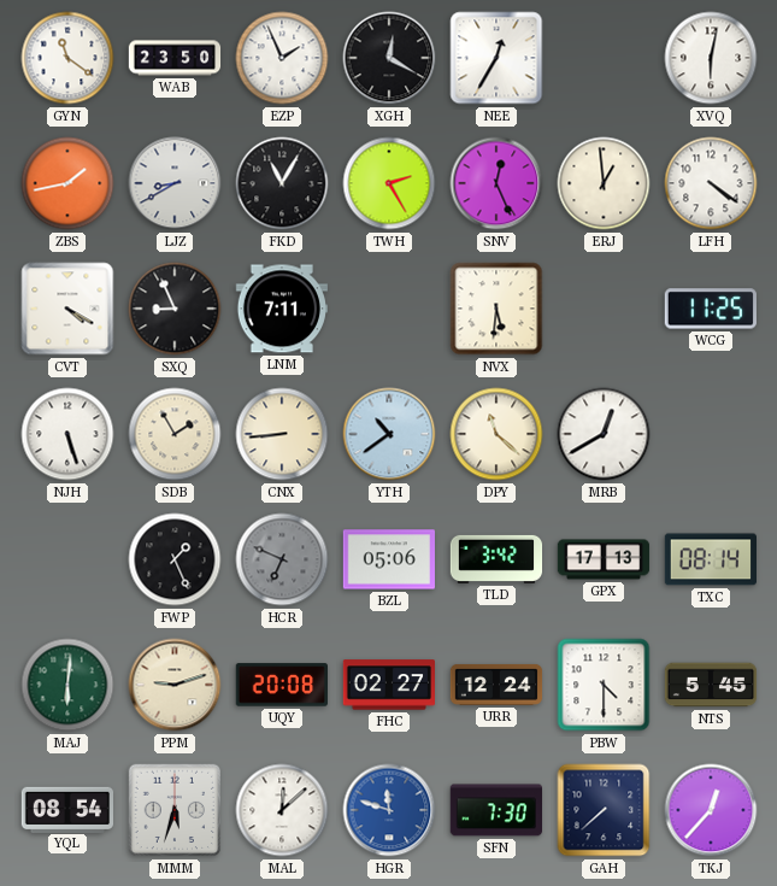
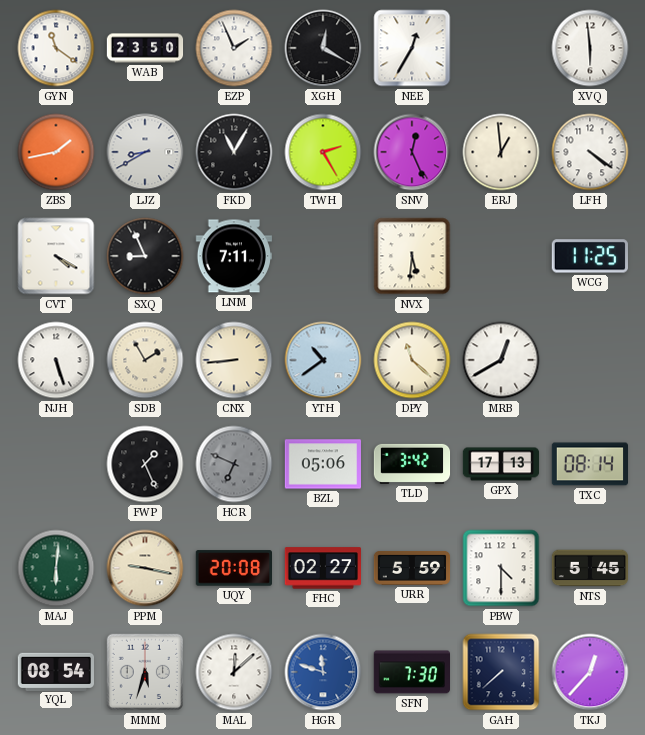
XVQ: 6:02 -> 5:59 (590, 48)
PPM: 9:12 -> 9:17 (145, 568)
URR: 12:24 -> 5:59 (412, 568)
